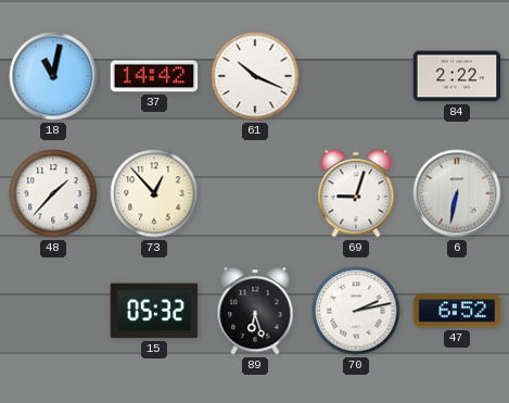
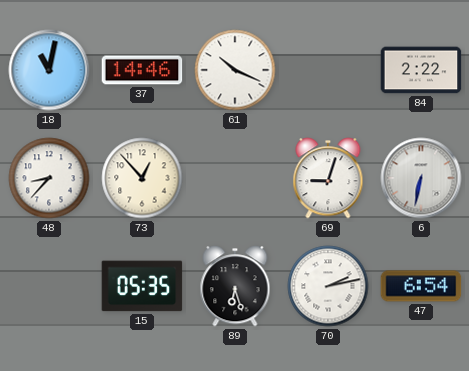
37: 14:42 -> 14:46 (142, 70)
48: 1:37 -> 8:37 (49, 178)
15: 05:32 -> 05:35 (142, 286)
47: 6:52 -> 6:54 (421, 286)
